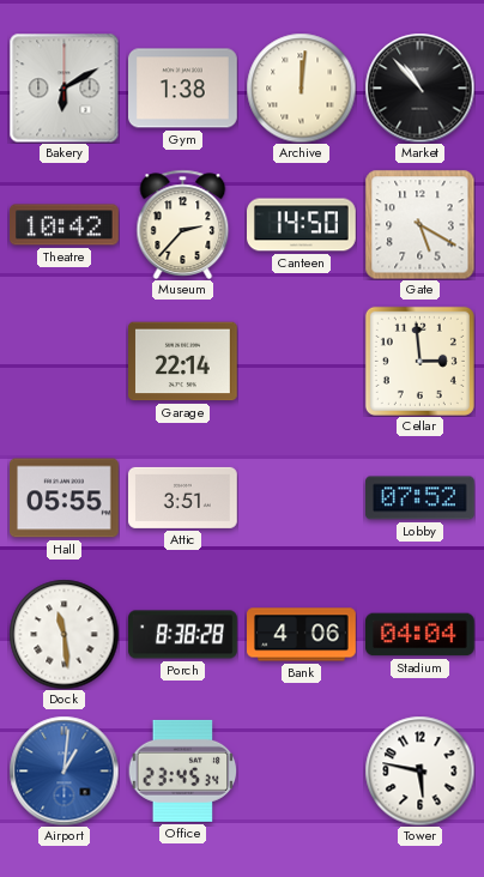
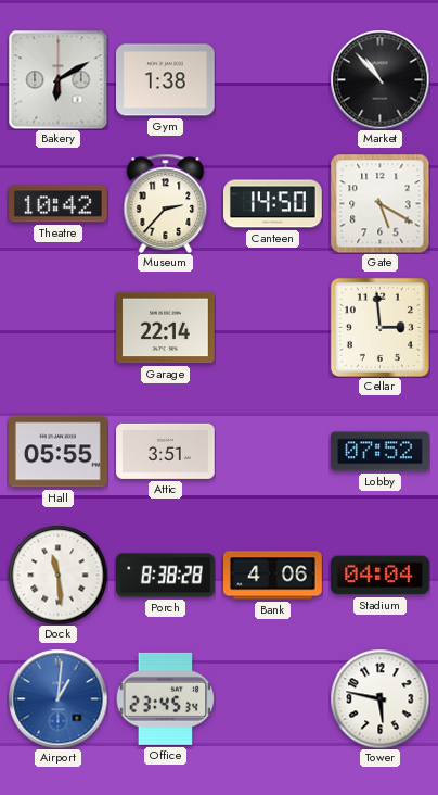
Archive: 12:01 -> none (301, 87)
